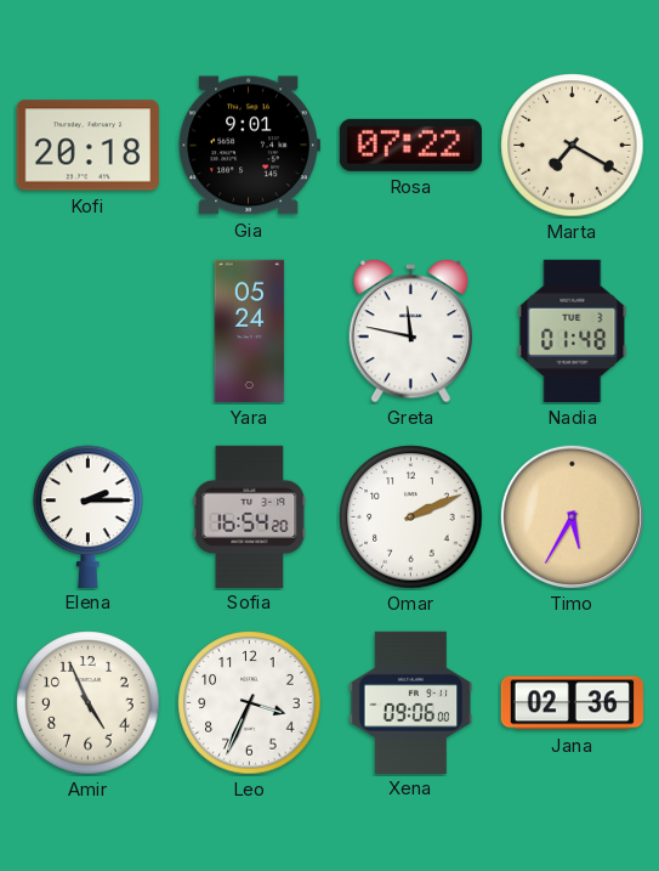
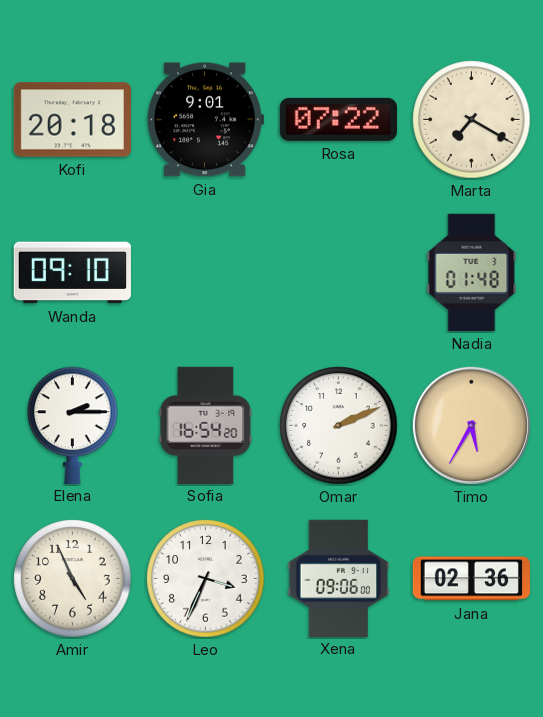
Wanda: none -> 09:10 (72, 273)
Yara: 05:24 -> none (250, 332)
Greta: 11:47 -> none (411, 332)
